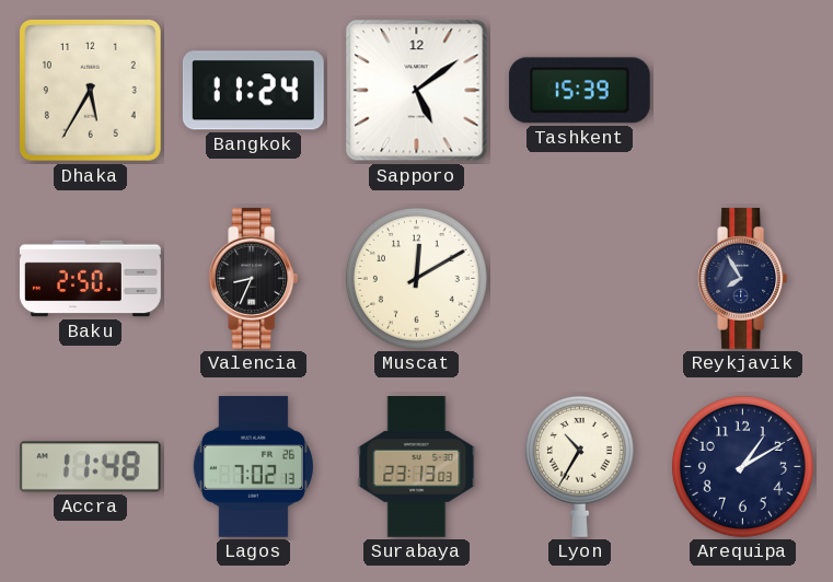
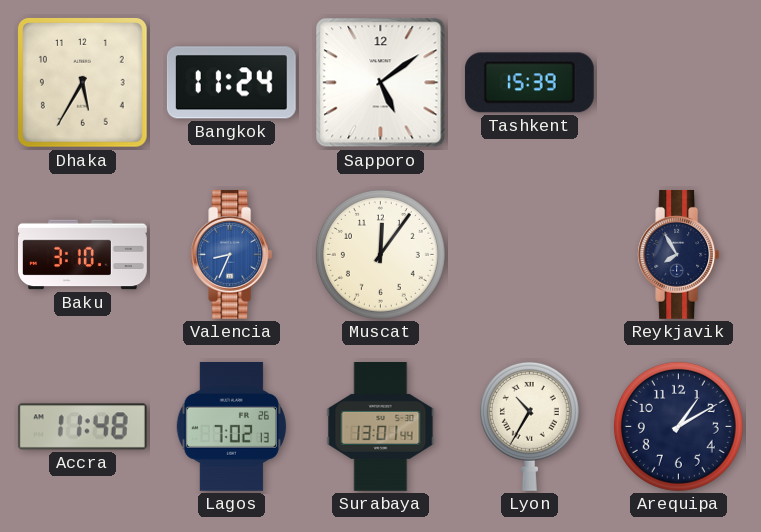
Baku: 2:50 -> 3:10 (83, 255)
Valencia dial: black -> blue (232, 254)
Muscat: 12:10 -> 12:06 (380, 254)
Surabaya: 23:13 -> 13:01 (381, 427)
